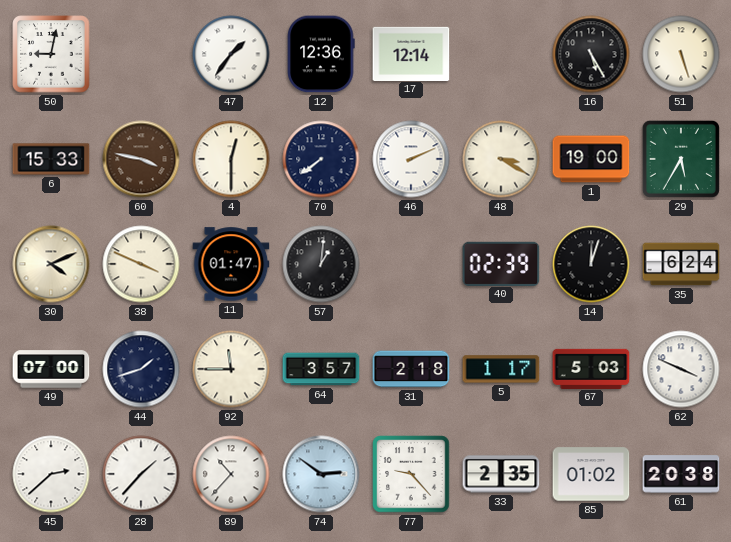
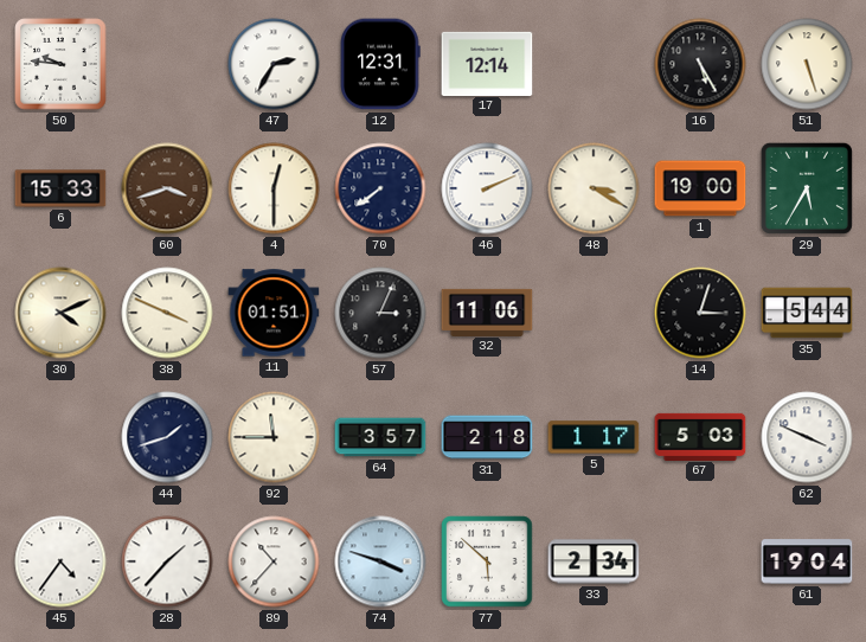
50: 9:02 -> 9:46 (60, 64)
47: 1:36 -> 2:35 (274, 64)
12: 12:36 -> 12:31 (380, 64)
60: 3:47 -> 3:42 (167, 188)
11: 01:47 -> 01:51 (274, 313)
57: 1:01 -> 3:04 (380, 313)
32: none -> 11:06 (487, 312)
40: 02:39 -> none (501, 263)
14: 12:03 -> 3:03 (700, 313)
35: 6:24 -> 5:44 (807, 313)
49: 07:00 -> none (51, 369)
45: 2:38 -> 4:36 (60, 561)
74: 2:51 -> 3:48 (380, 561)
77: 9:23 -> 5:52 (487, 561)
33: 2:35 -> 2:34 (594, 561)
85: 01:02 -> none (591, 474)
61: 20:38 -> 19:04 (807, 561)
